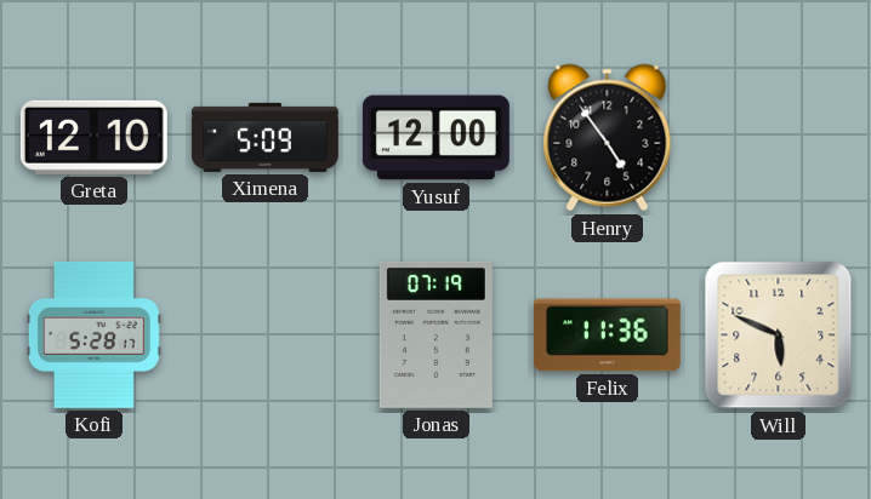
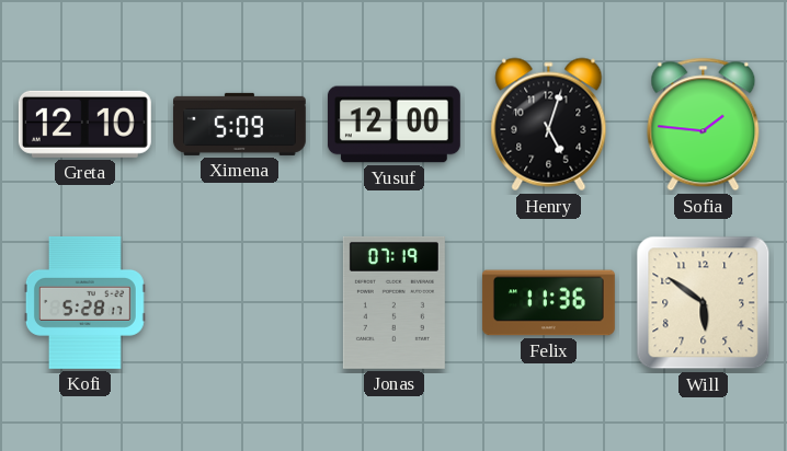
Henry: 4:54 -> 5:03 (549, 125)
Sofia: none -> 1:46 (704, 125)
Will: 5:49 -> 5:51 (704, 303)
